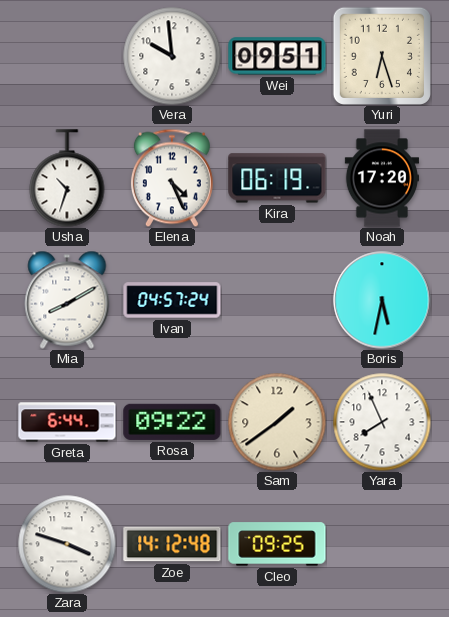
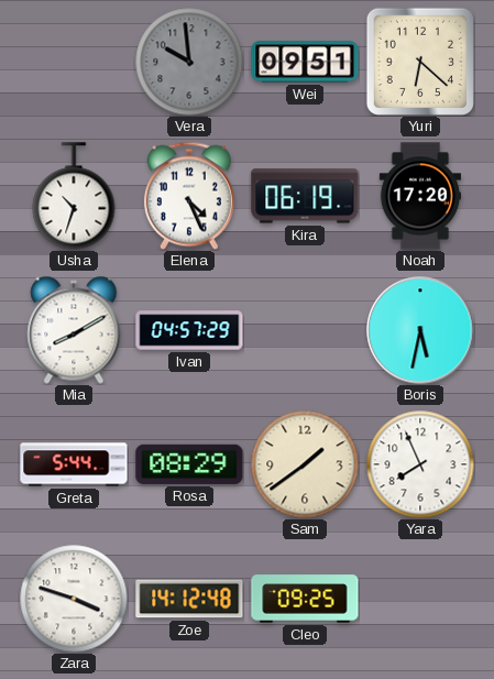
Vera dial: white -> grey (189, 62)
Yuri: 6:27 -> 6:22 (419, 61)
Ivan: 04:57:24 -> 04:57:29 (189, 330)
Greta: 6:44 -> 5:44 (74, 464)
Rosa: 09:22 -> 08:29 (189, 464)
